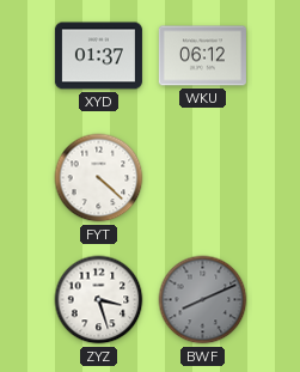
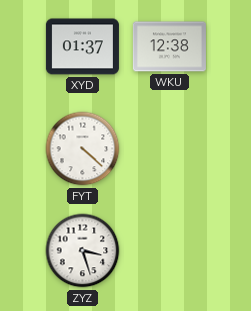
WKU: 06:12 -> 12:38 (169, 47)
BWF: 8:11 -> none (203, 300)
